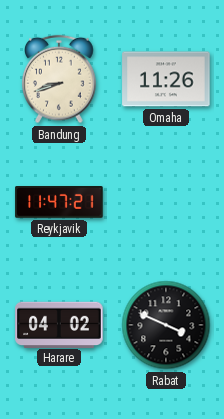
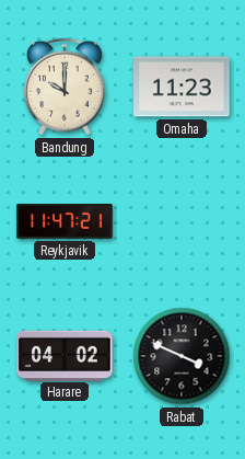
Bandung: 8:42 -> 10:00 (66, 87)
Omaha: 11:26 -> 11:23 (182, 87)
